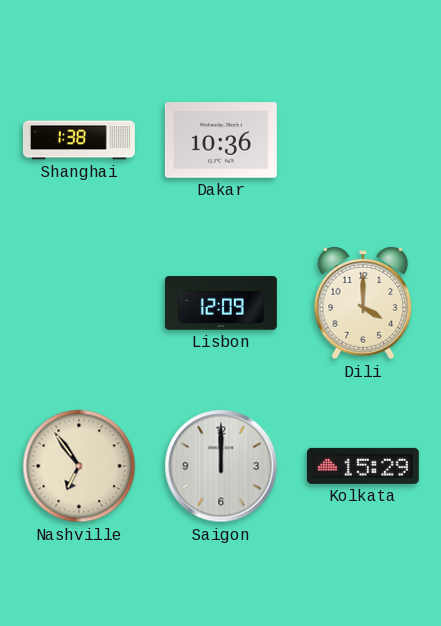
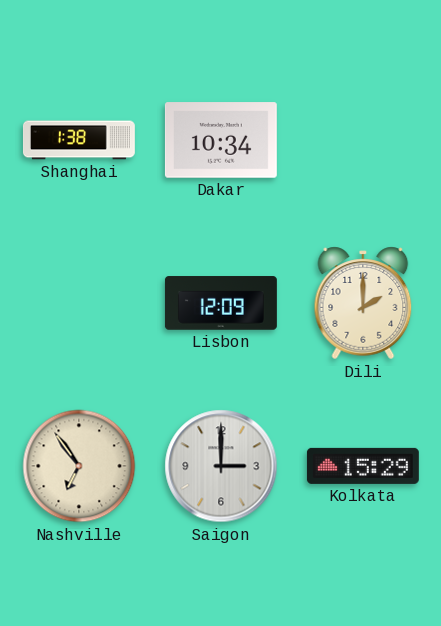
Dakar: 10:36 -> 10:34 (221, 140)
Dili: 4:00 -> 2:00 (363, 303)
Saigon: 12:00 -> 3:00 (221, 466)
